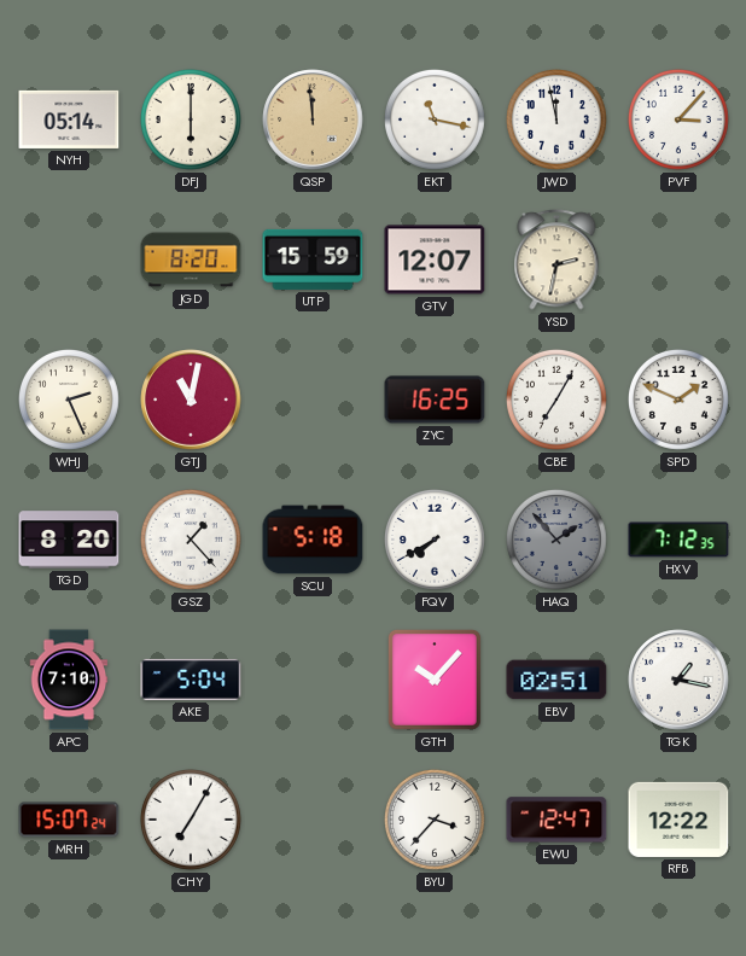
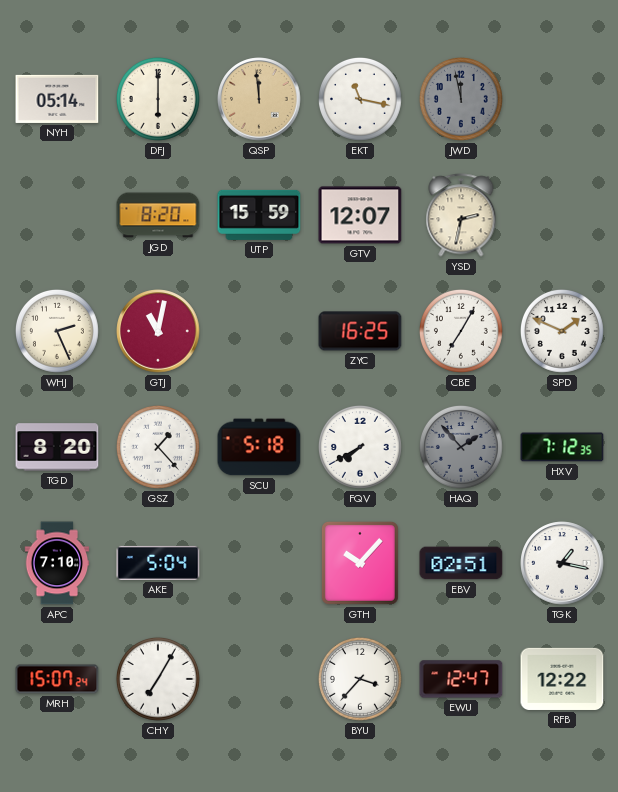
JWD dial: white -> grey (461, 99)
PVF: 3:07 -> none (678, 119)
